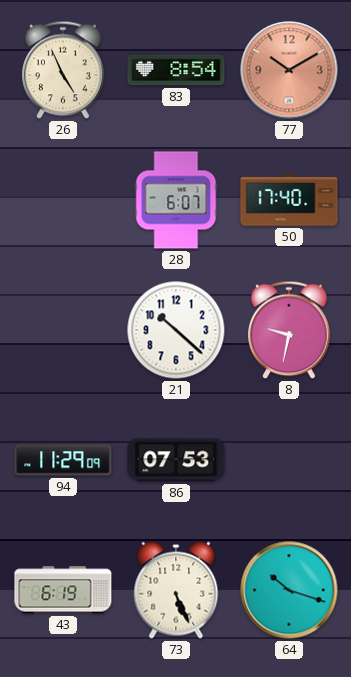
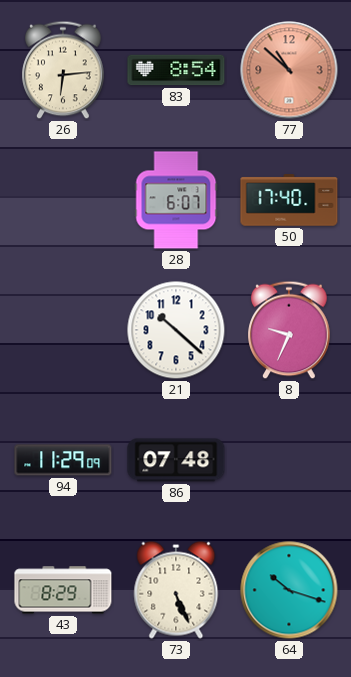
26: 4:56 -> 6:14 (63, 70)
77: 10:10 -> 10:52 (289, 70)
8: 9:32 -> 9:34 (289, 330)
86: 07:53 -> 07:48 (176, 460)
43: 6:19 -> 8:29 (63, 590)
